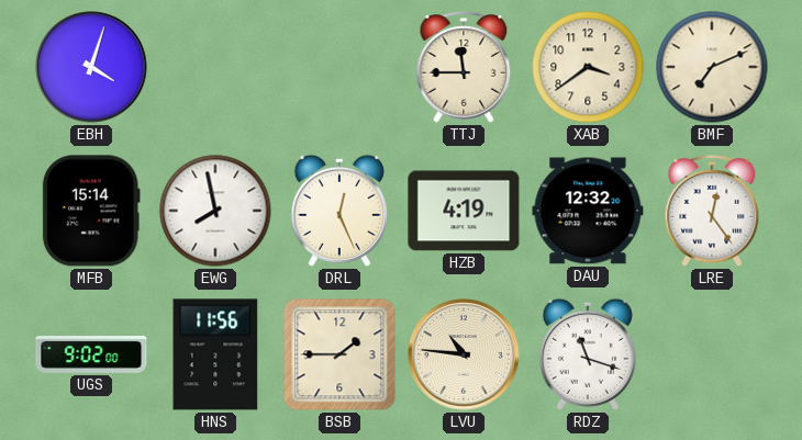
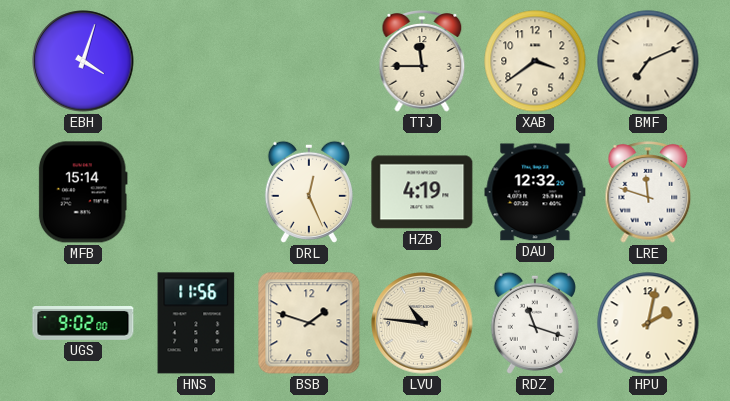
EWG: 7:58 -> none (215, 211)
LRE: 12:24 -> 11:48 (648, 193)
BSB: 1:45 -> 1:48 (309, 323)
HPU: none -> 2:02 (648, 323)
